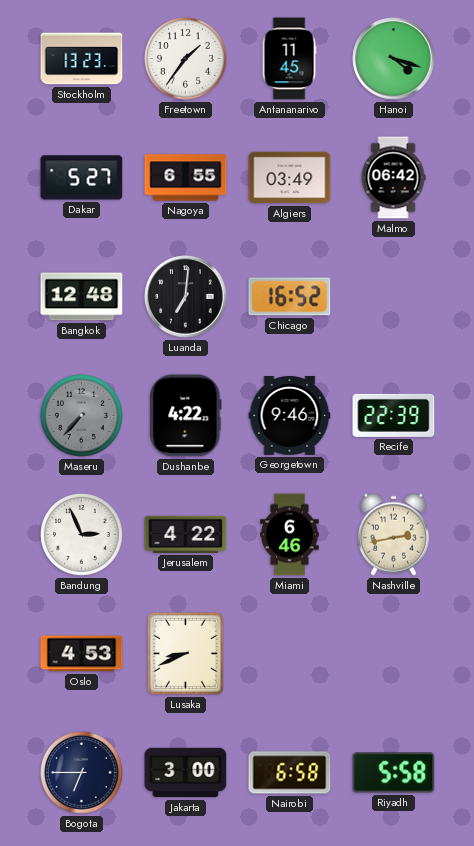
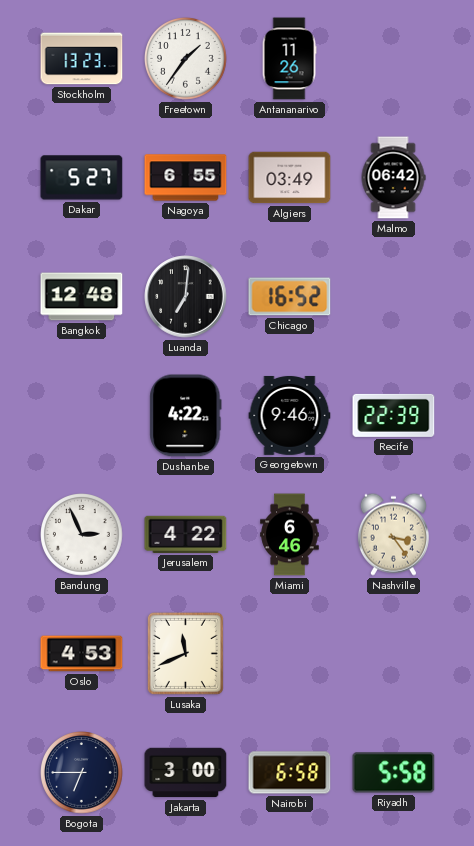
Antananarivo: 11:45 -> 11:26 (289, 59)
Hanoi: 4:18 -> none (394, 59)
Maseru: 7:37 -> none (82, 416)
Nashville: 2:43 -> 3:24 (393, 534)
Lusaka: 8:41 -> 11:41 (185, 653)
